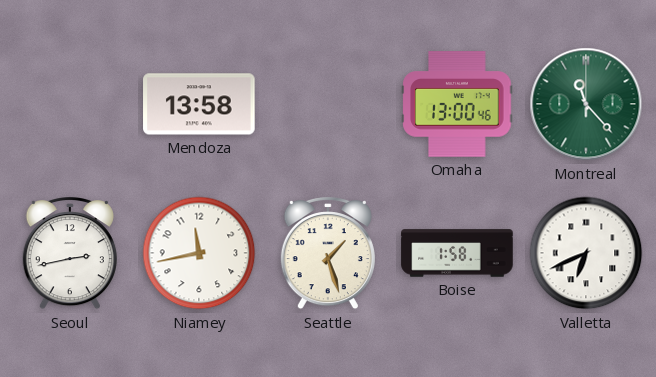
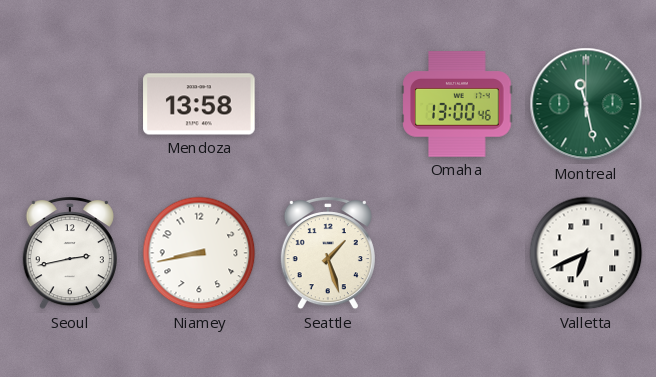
Montreal: 11:23 -> 11:28 (586, 104)
Niamey: 11:43 -> 8:43 (199, 253)
Boise: 1:58 -> none (457, 253)
